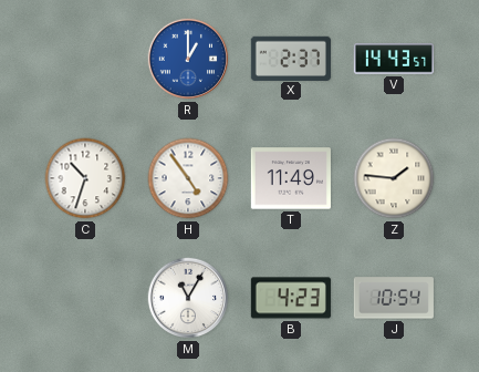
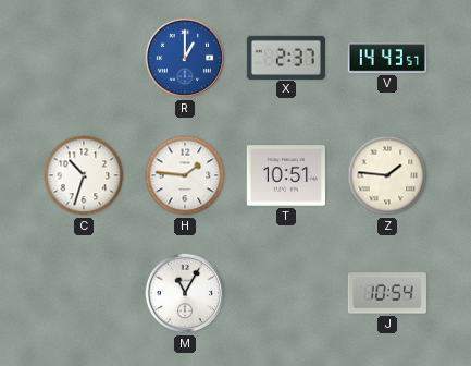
H: 4:54 -> 1:46 (185, 175)
T: 11:49 -> 10:51 (286, 175)
B: 4:23 -> none (291, 298)
